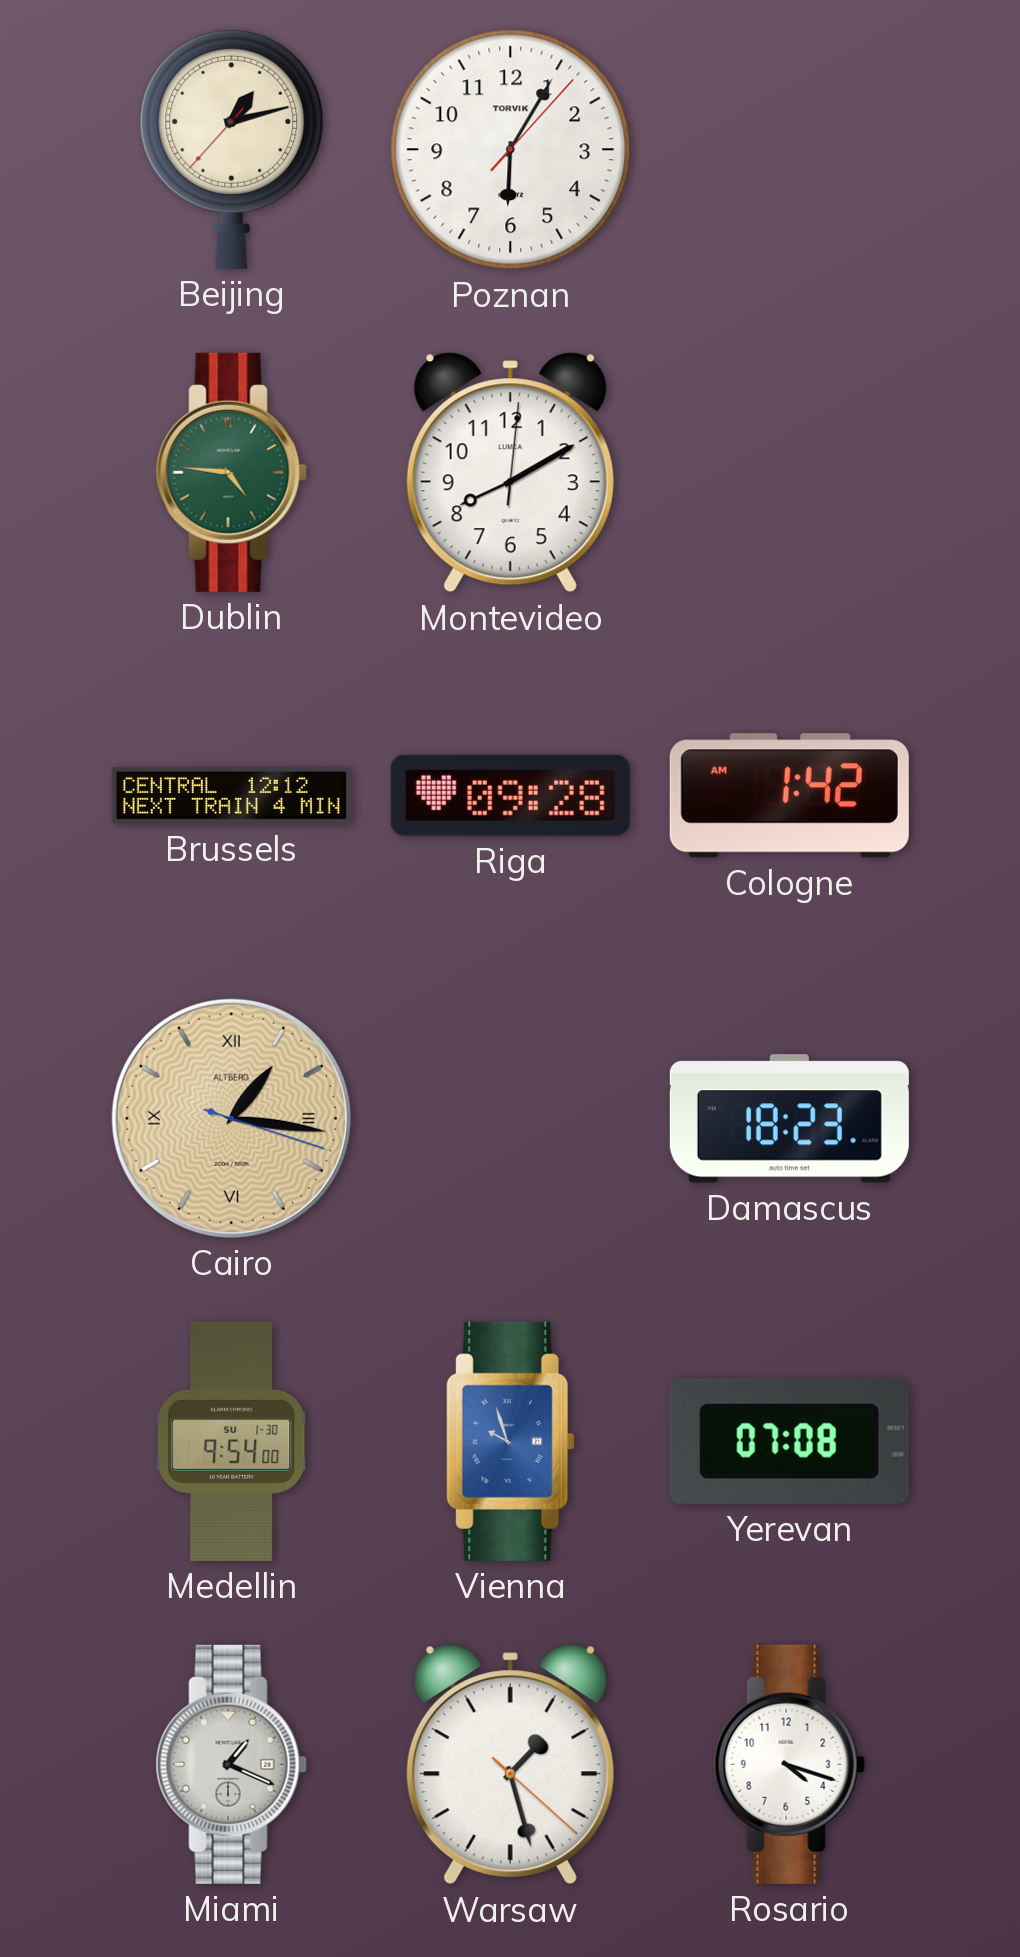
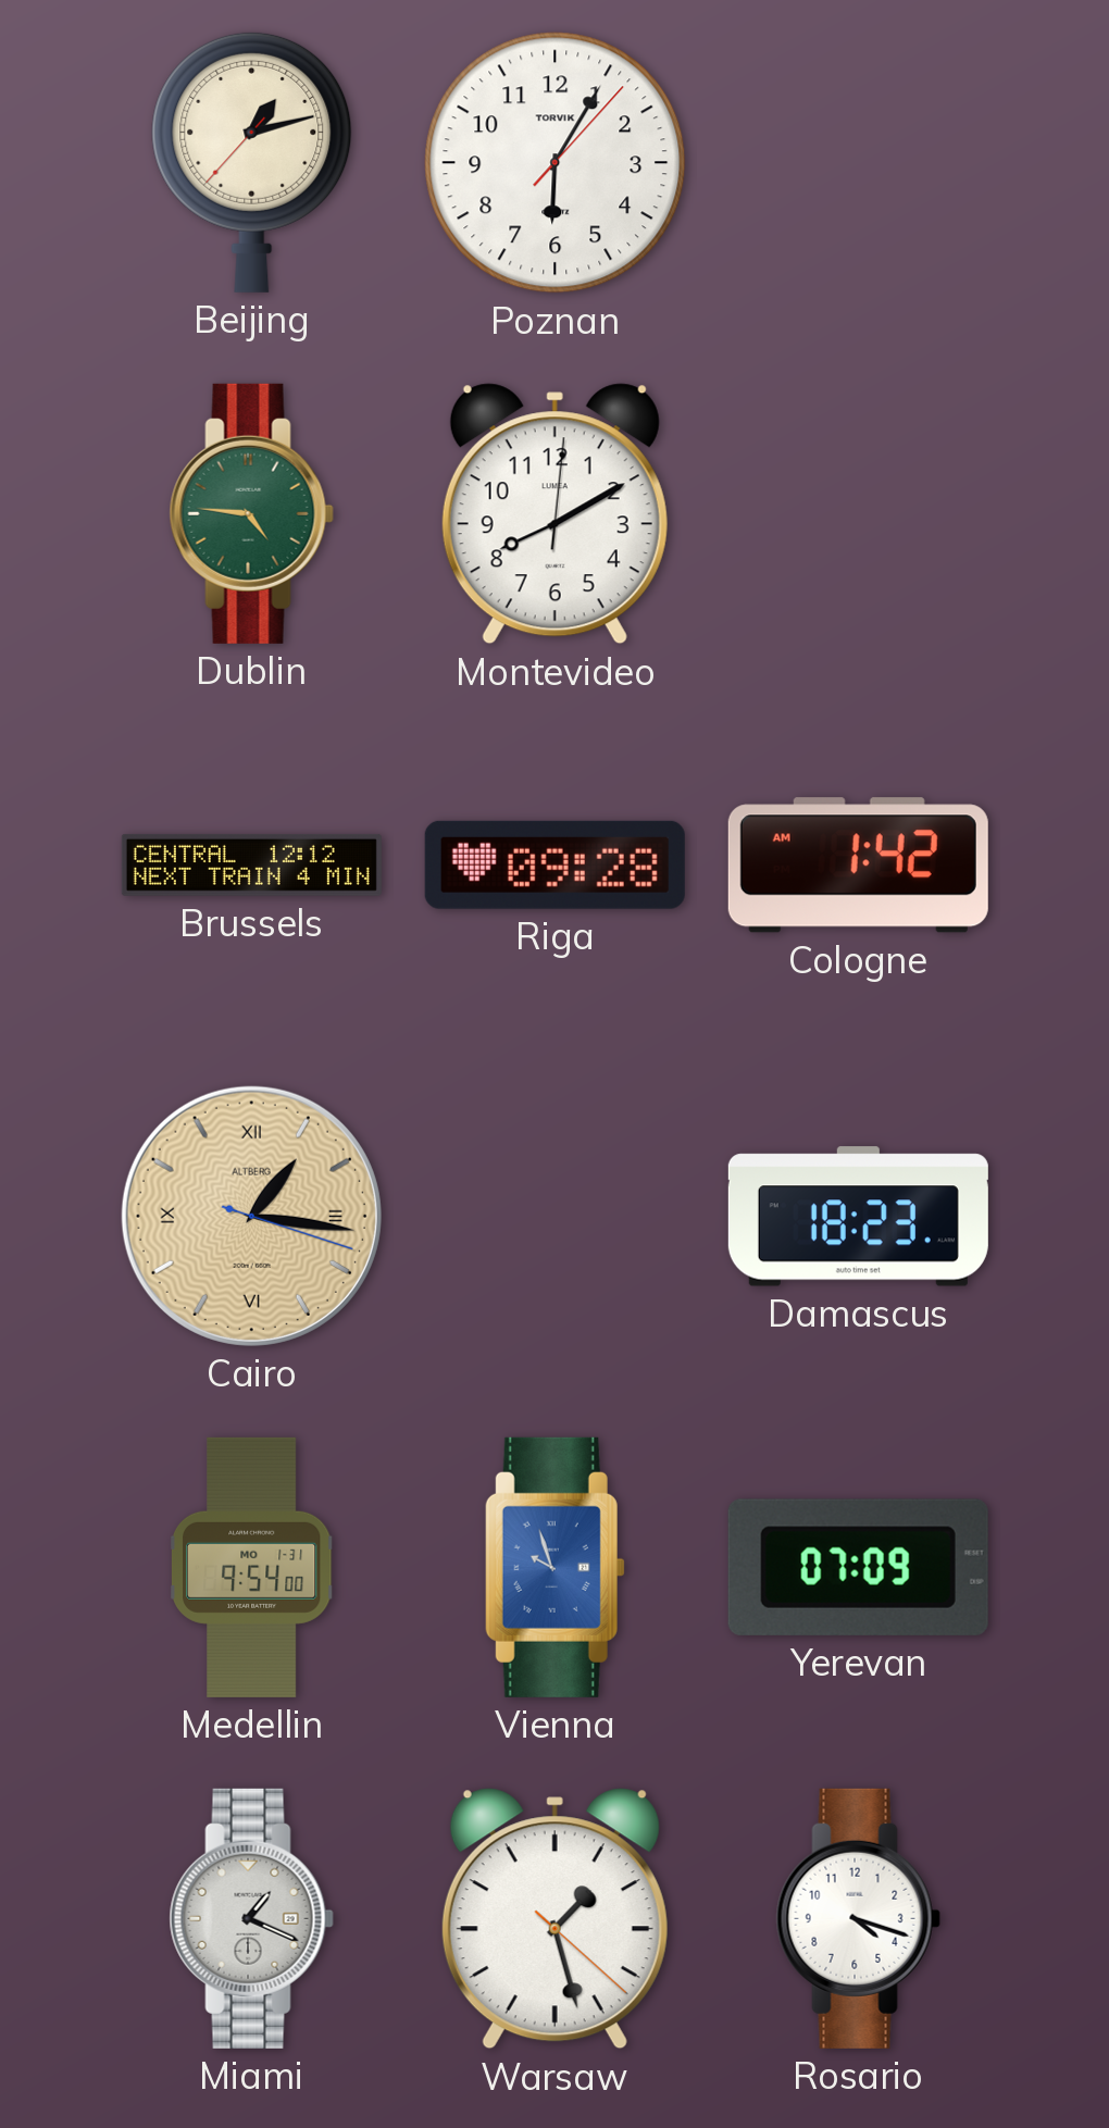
Medellin date: SU 1-30 -> MO 1-31 (251, 1567)
Yerevan: 07:08 -> 07:09 (858, 1567)
